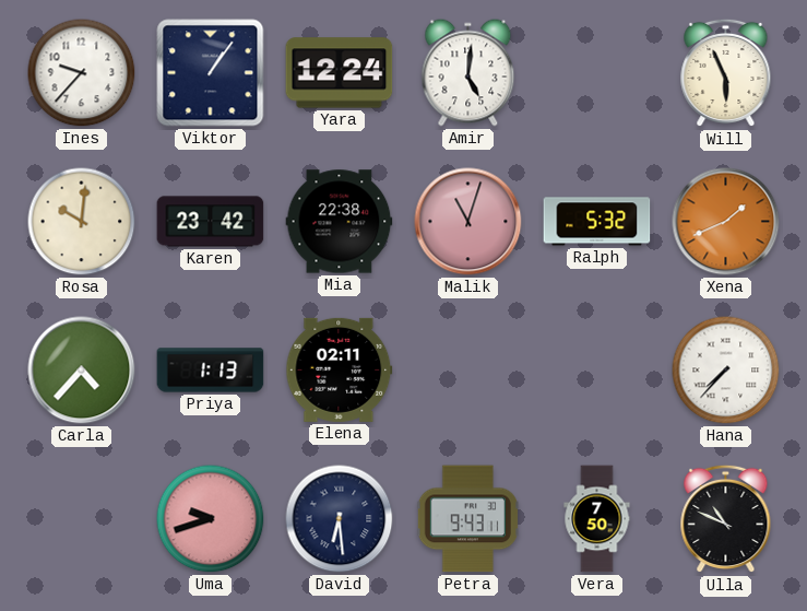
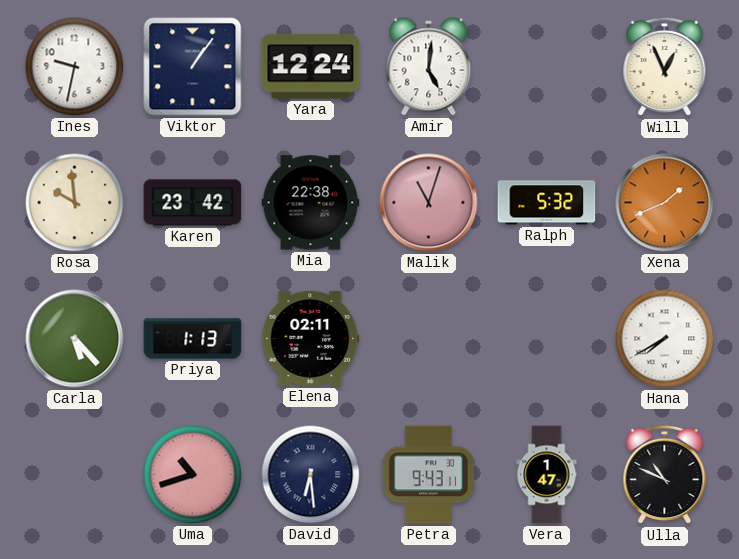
Ines: 9:37 -> 9:32 (75, 67)
Will: 5:56 -> 12:56 (665, 67)
Rosa: 10:01 -> 9:59 (75, 203)
Carla: 4:37 -> 5:23 (75, 339)
Hana: 7:37 -> 7:40 (665, 339)
Uma: 9:42 -> 10:42 (193, 475)
Vera: 7:50 -> 1:47 (547, 475)
